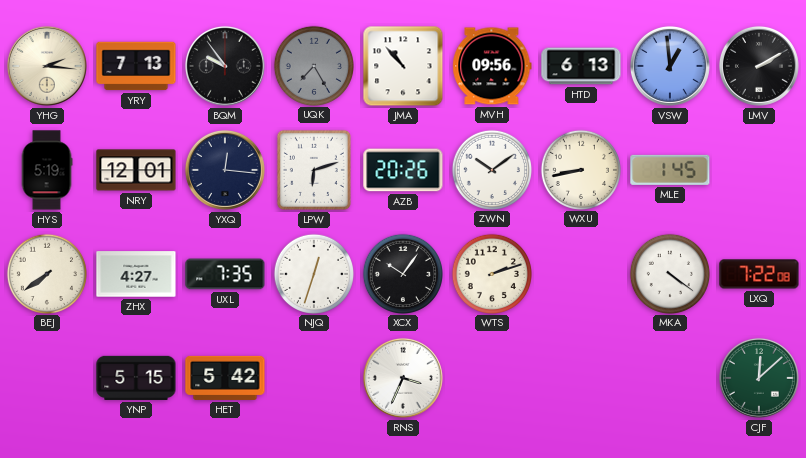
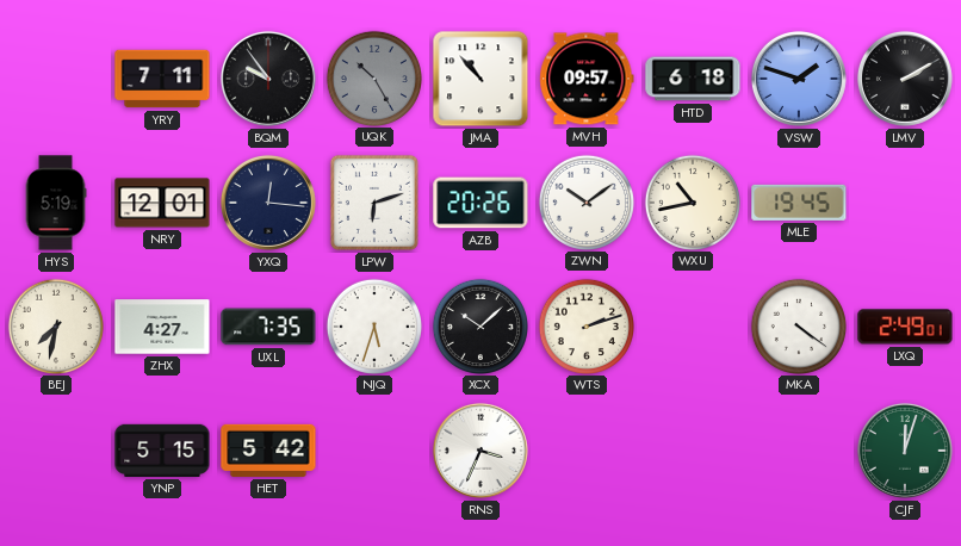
YHG: 2:16 -> none (47, 66)
YRY: 7:13 -> 7:11 (162, 79)
UQK: 7:25 -> 10:25 (373, 77)
MVH: 09:56 -> 09:57 (587, 79)
HTD: 6:13 -> 6:18 (693, 79)
VSW: 12:59 -> 1:48 (799, 79)
WXU: 8:43 -> 10:43 (692, 201)
MLE: 1:45 -> 19:45 (799, 203)
BEJ: 7:39 -> 7:32 (55, 325)
NJQ: 12:33 -> 5:33 (373, 325)
XCX: 10:06 -> 10:08 (479, 325)
LXQ: 7:22 -> 2:49 (905, 327)
CJF: 12:08 -> 12:03 (905, 451)
